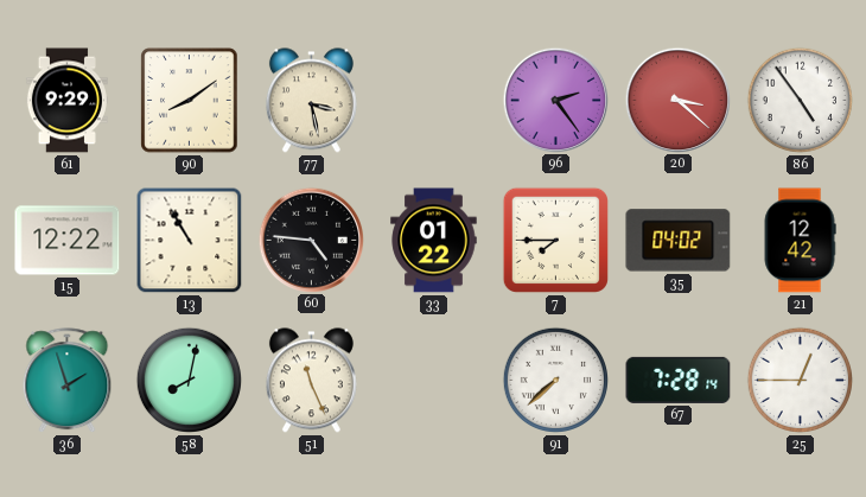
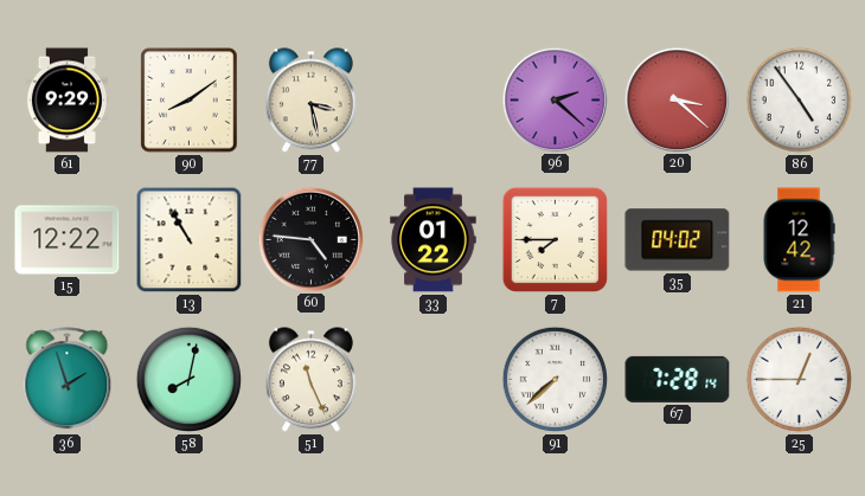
96: 2:24 -> 2:22 (555, 99)
